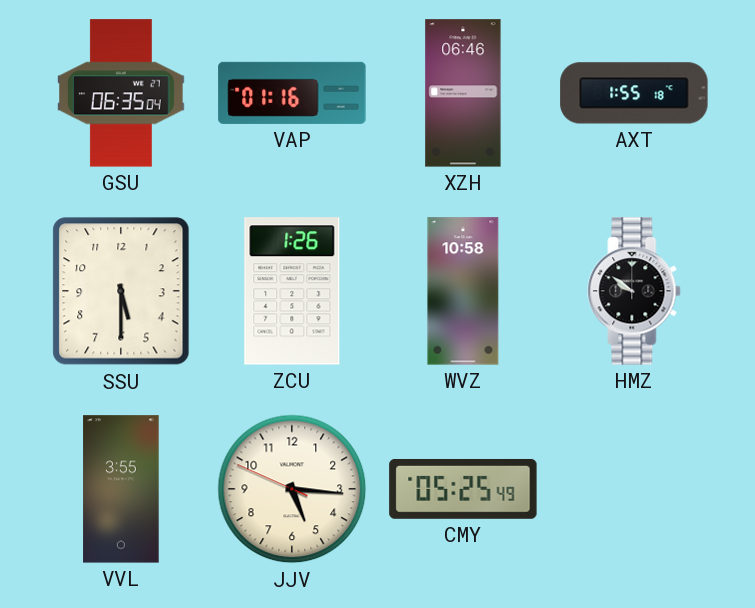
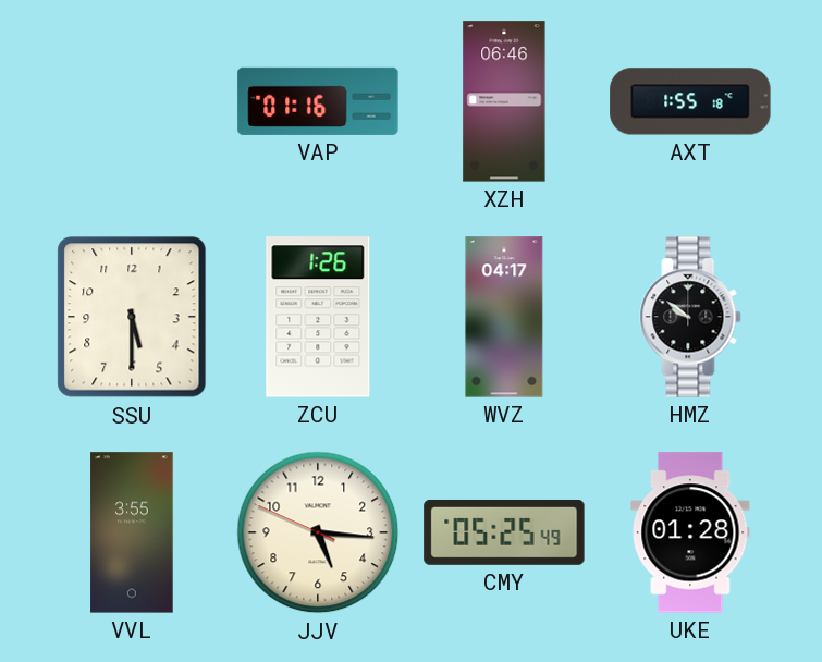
GSU: 06:35 -> none (122, 93)
WVZ: 10:58 -> 04:17 (504, 317)
UKE: none -> 01:28 (690, 532)
